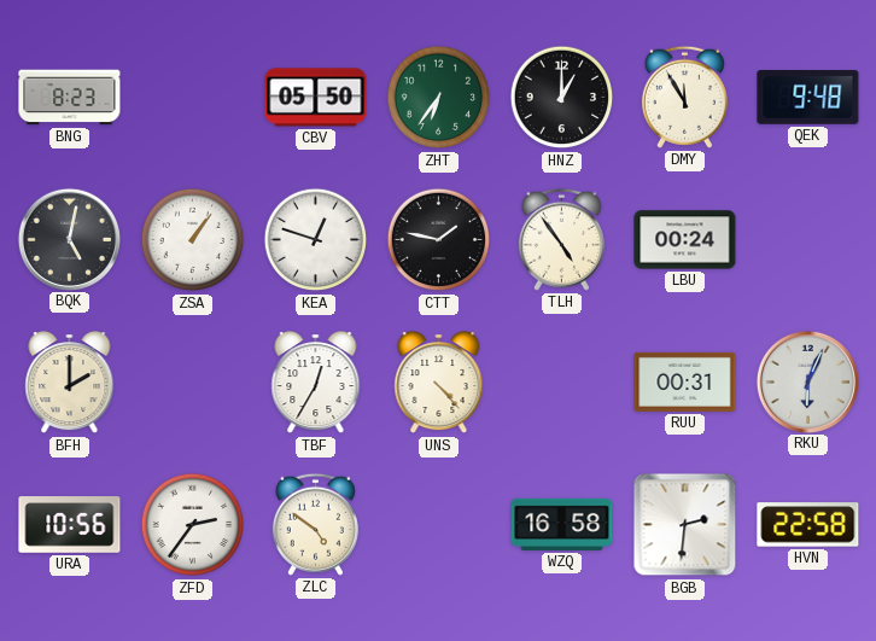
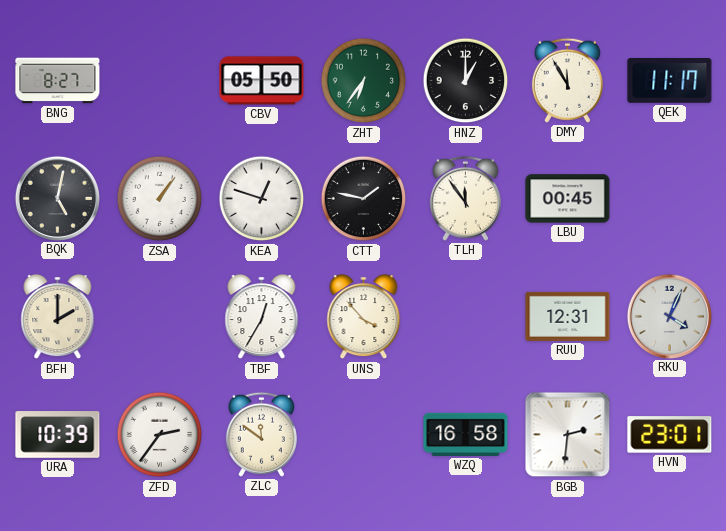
BNG: 8:23 -> 8:27 (58, 81)
QEK: 9:48 -> 11:17 (670, 81)
TLH: 4:54 -> 11:54 (465, 198)
LBU: 00:24 -> 00:45 (568, 199)
UNS: 4:23 -> 3:53 (364, 317)
RUU: 00:31 -> 12:31 (568, 316)
RKU: 6:04 -> 4:04 (669, 316)
URA: 10:56 -> 10:39 (58, 435)
ZLC: 4:51 -> 11:51 (261, 434)
HVN: 22:58 -> 23:01 (670, 435)
